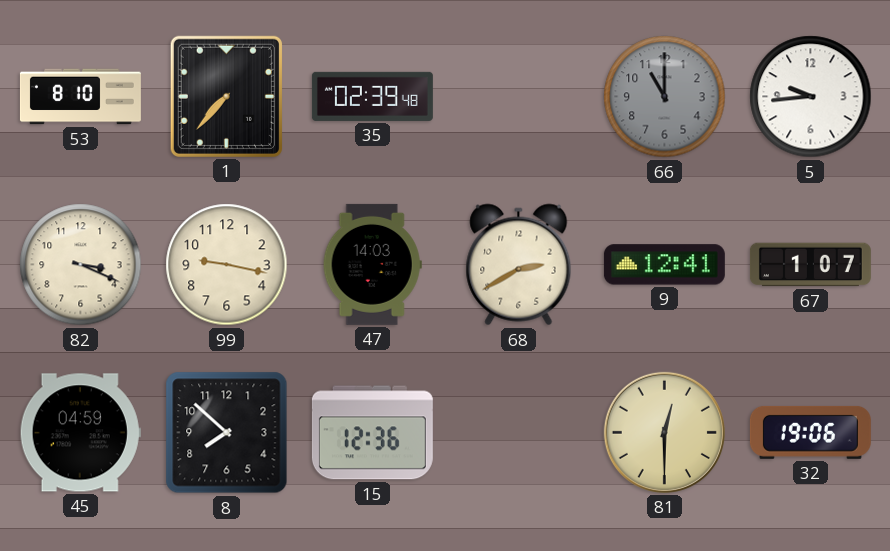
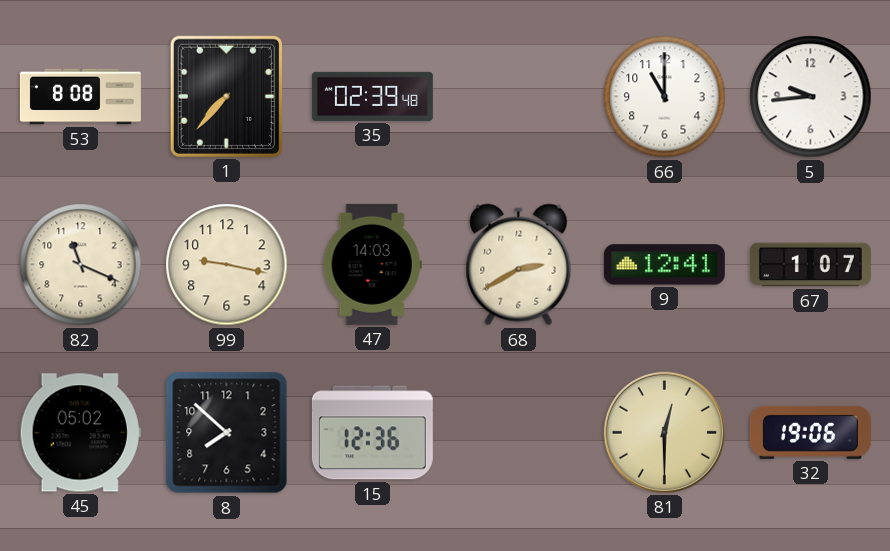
53: 8:10 -> 8:08 (80, 97)
66 dial: grey -> white (665, 97)
82: 3:19 -> 11:19 (81, 265)
45: 04:59 -> 05:02 (80, 433)
